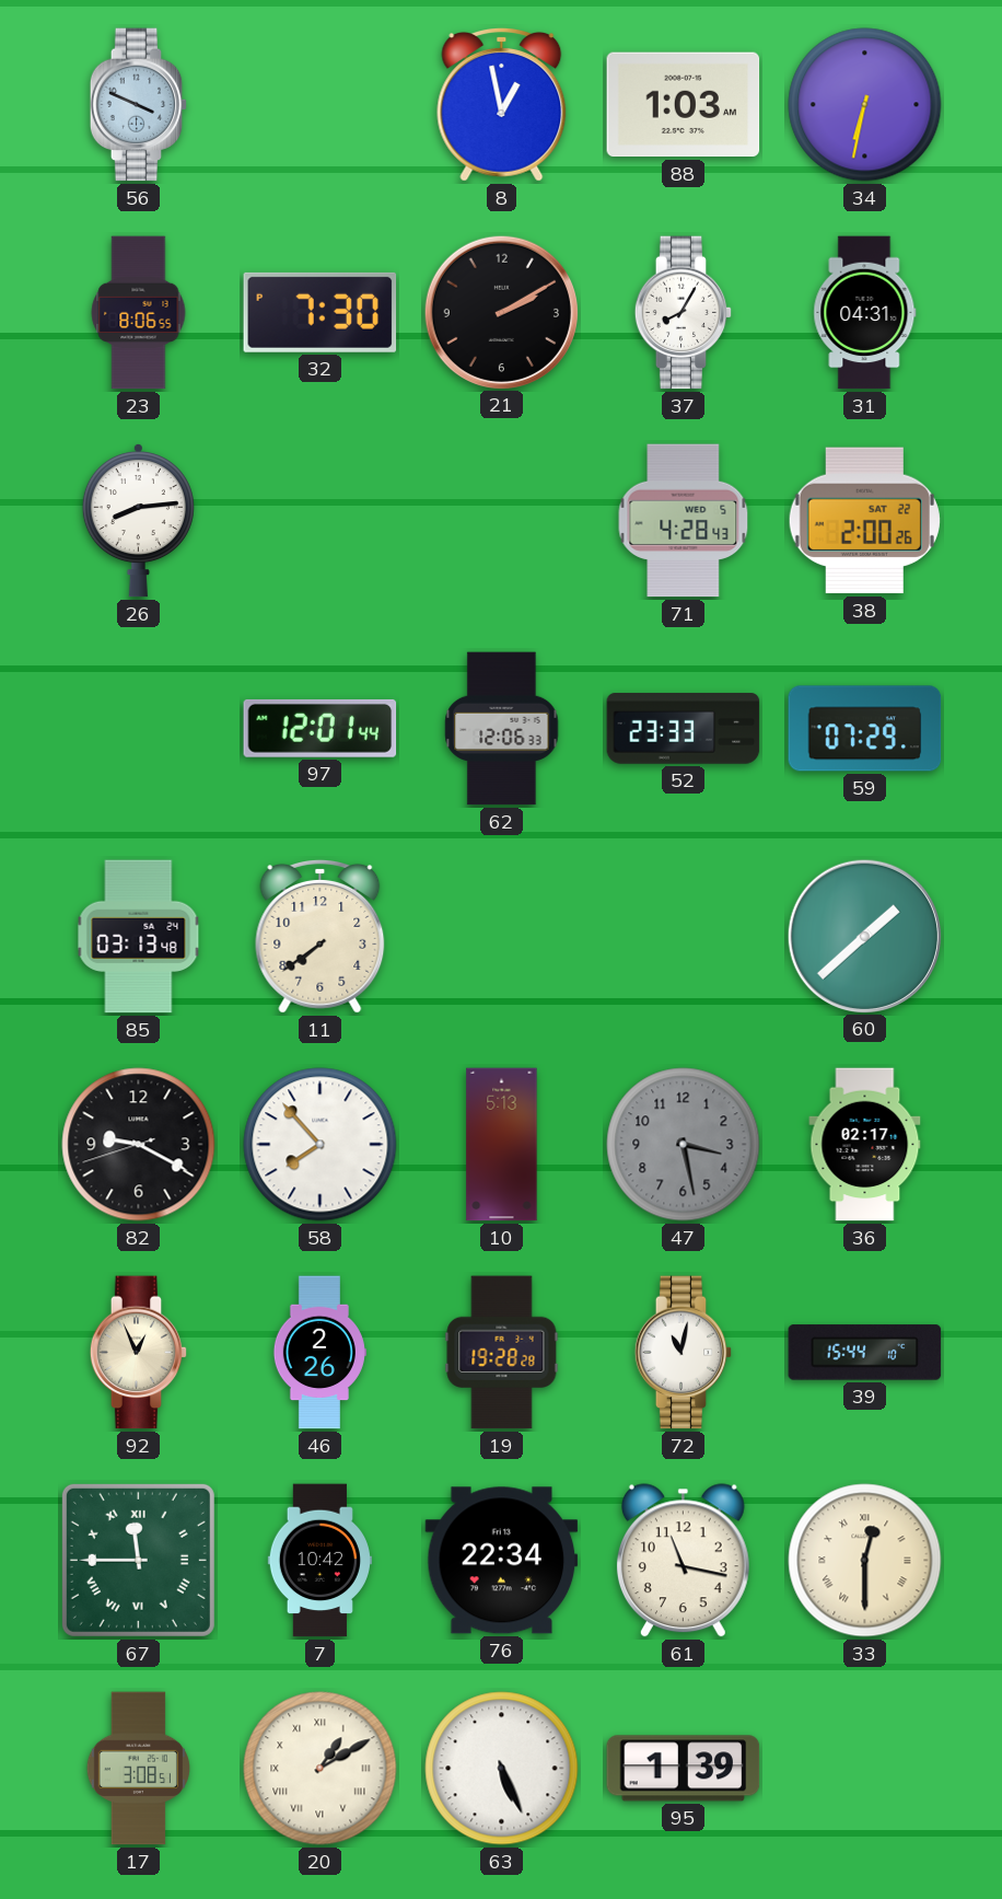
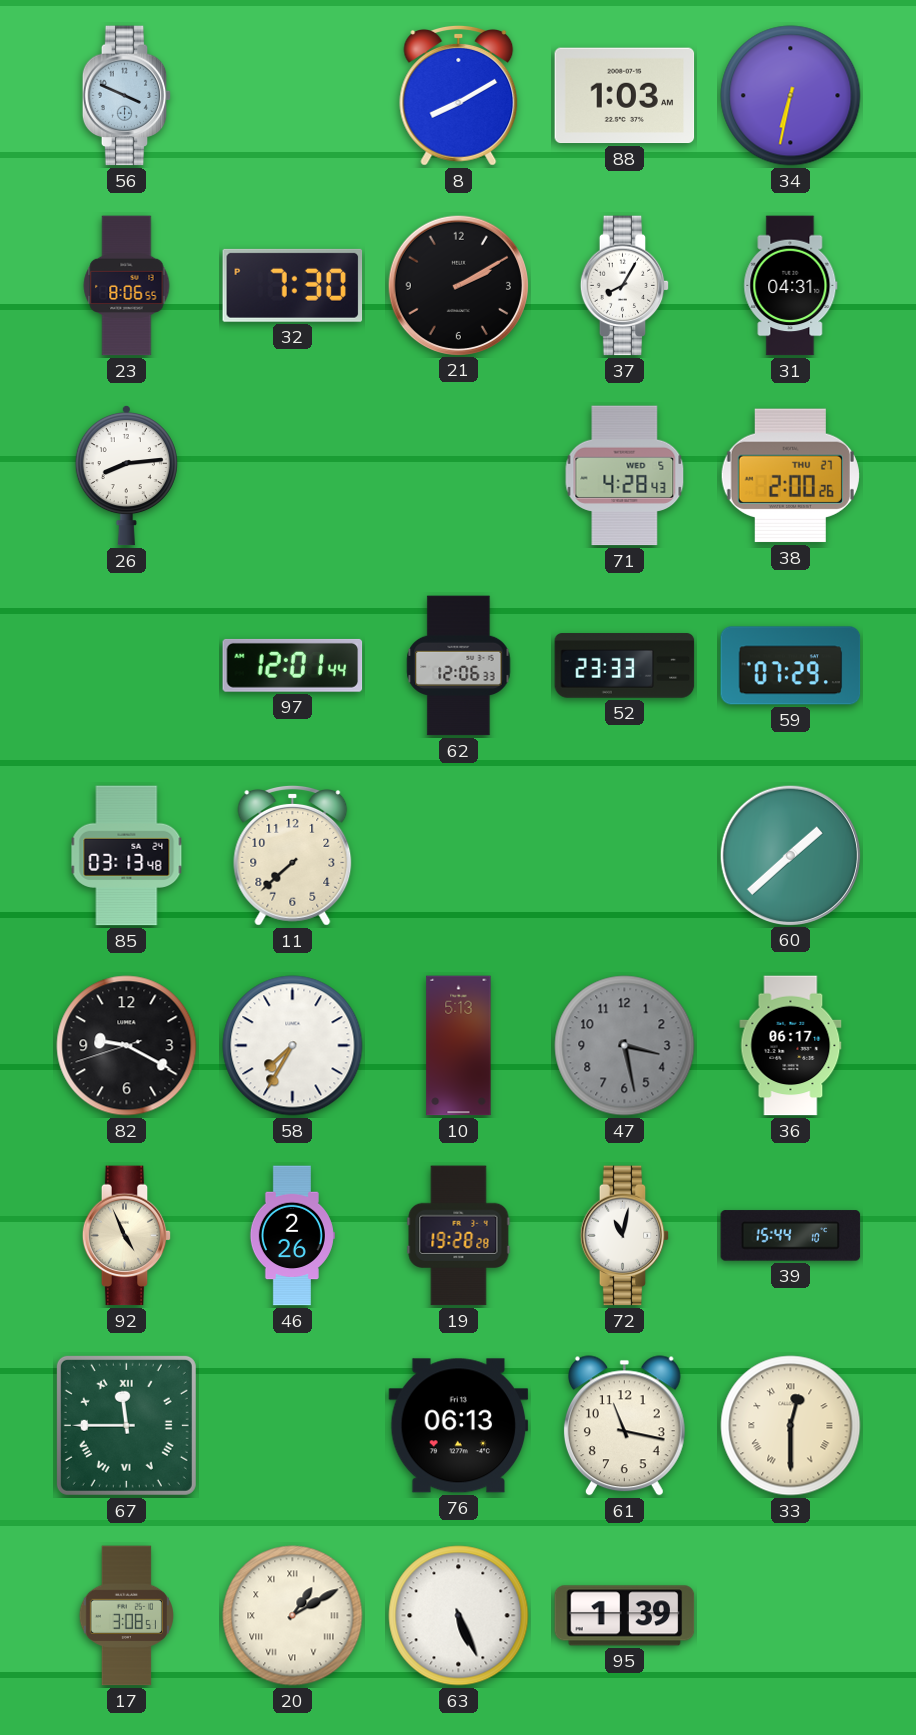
8: 12:58 -> 8:10 (459, 96)
38 date: SAT 22 -> THU 27 (790, 476)
11: 7:39 -> 7:38 (293, 856)
58: 7:53 -> 7:35 (293, 1046)
36: 02:17 -> 06:17 (791, 1046)
92: 12:56 -> 4:56 (127, 1236)
7: 10:42 -> none (319, 1561)
76: 22:34 -> 06:13 (459, 1426)
